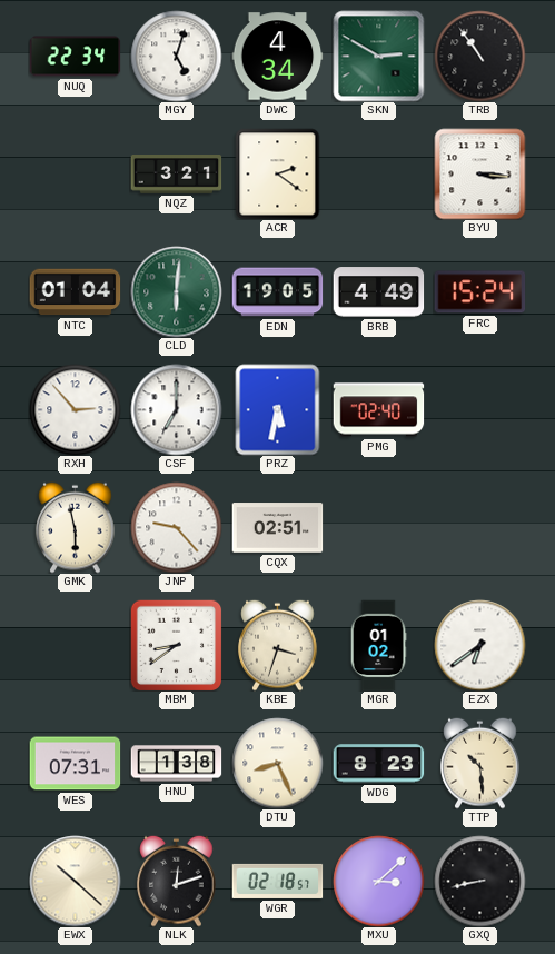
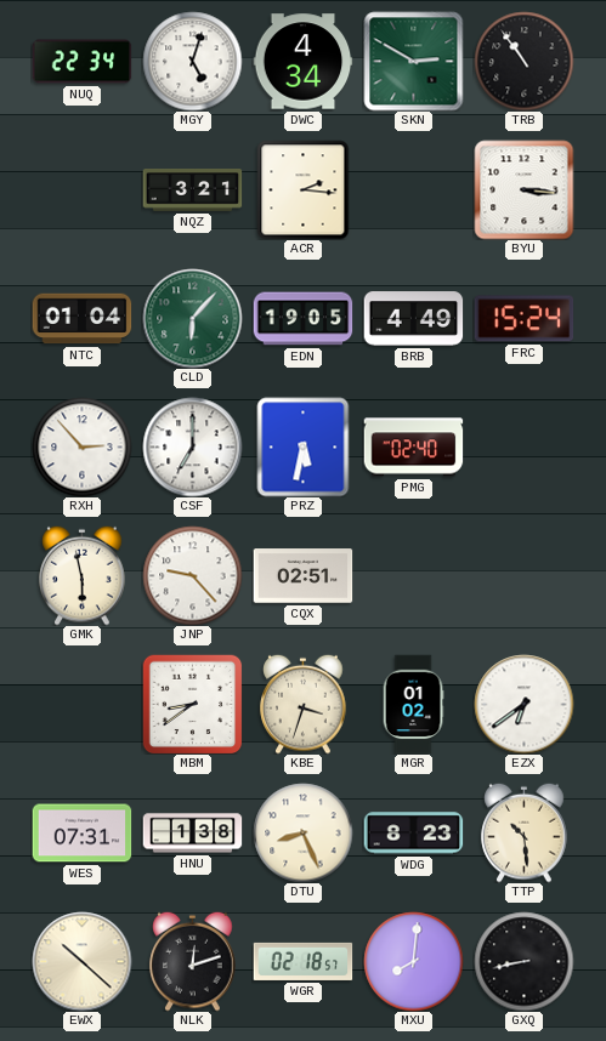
ACR: 2:21 -> 2:16 (304, 189)
CLD: 6:01 -> 6:07 (192, 318)
MXU: 3:08 -> 8:01 (413, 961)
